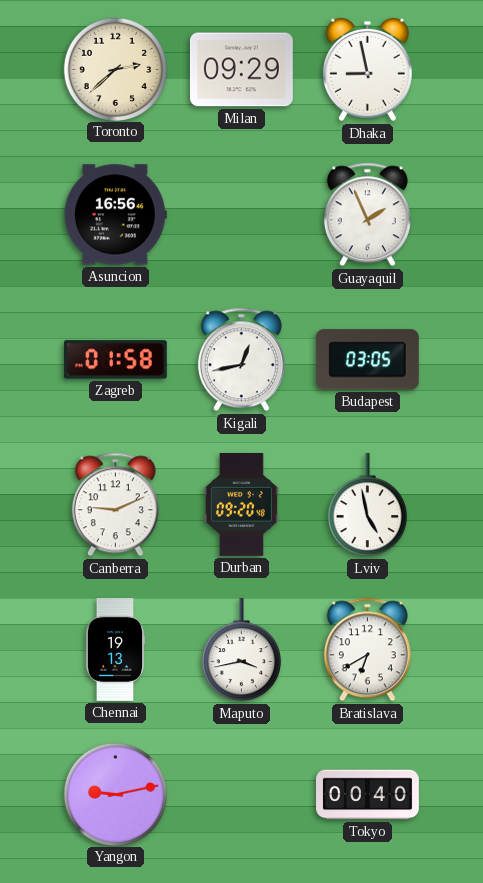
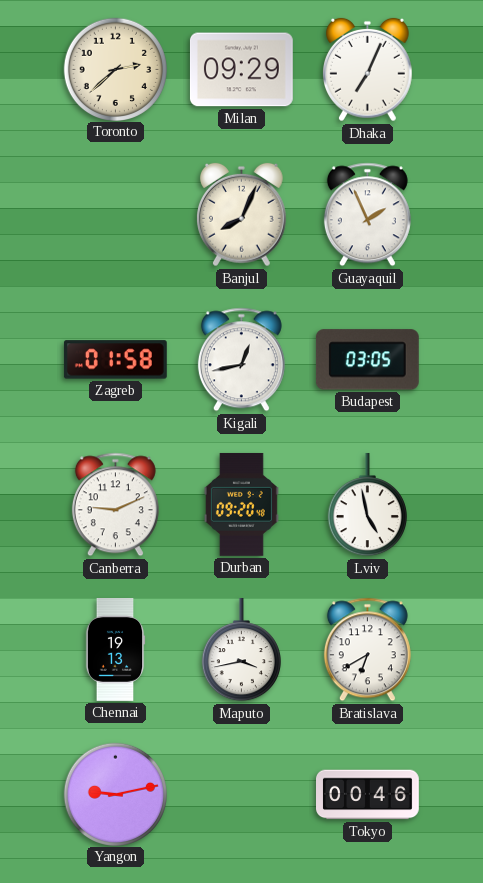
Dhaka: 8:58 -> 7:04 (368, 70)
Asuncion: 16:56 -> none (115, 215)
Banjul: none -> 8:04 (242, 215)
Tokyo: 00:40 -> 00:46 (368, 795)
